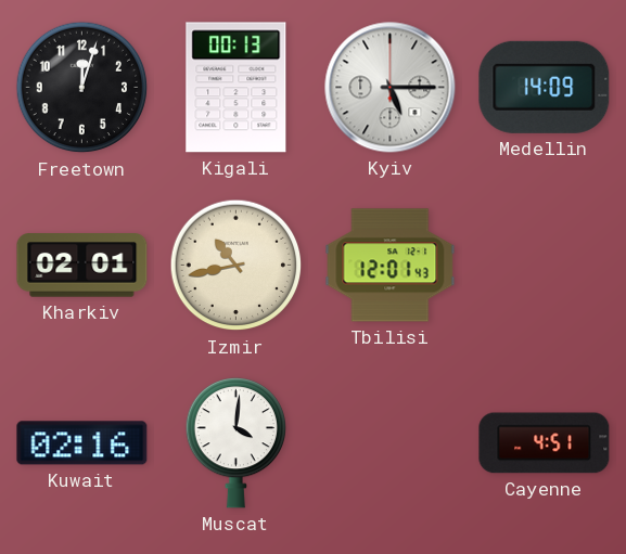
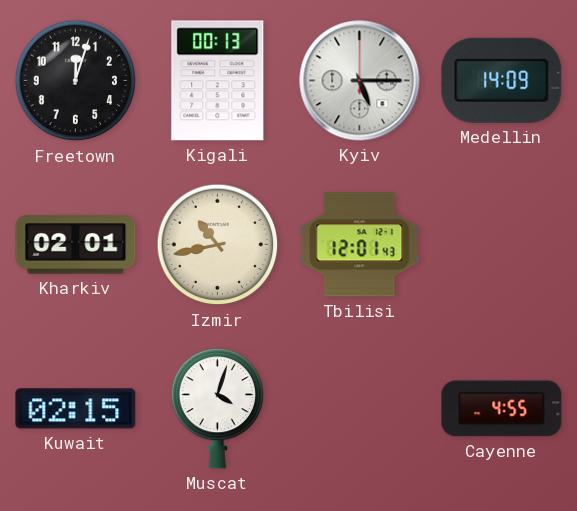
Kuwait: 02:16 -> 02:15 (76, 409)
Muscat: 4:01 -> 4:03 (217, 408)
Cayenne: 4:51 -> 4:55 (502, 409)
